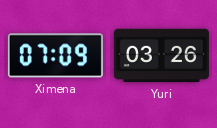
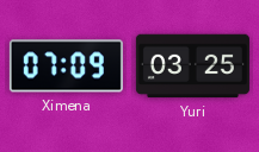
Yuri: 03:26 -> 03:25 (192, 66)
